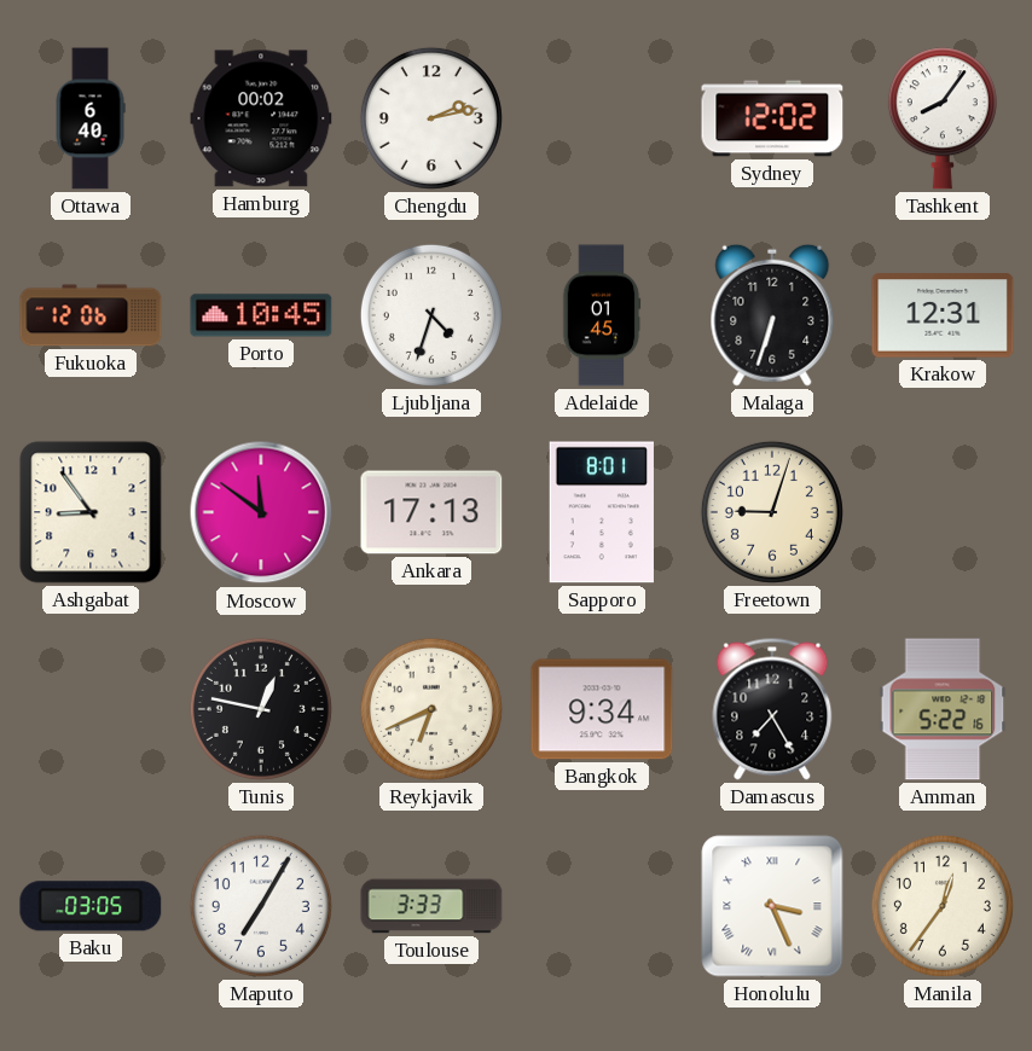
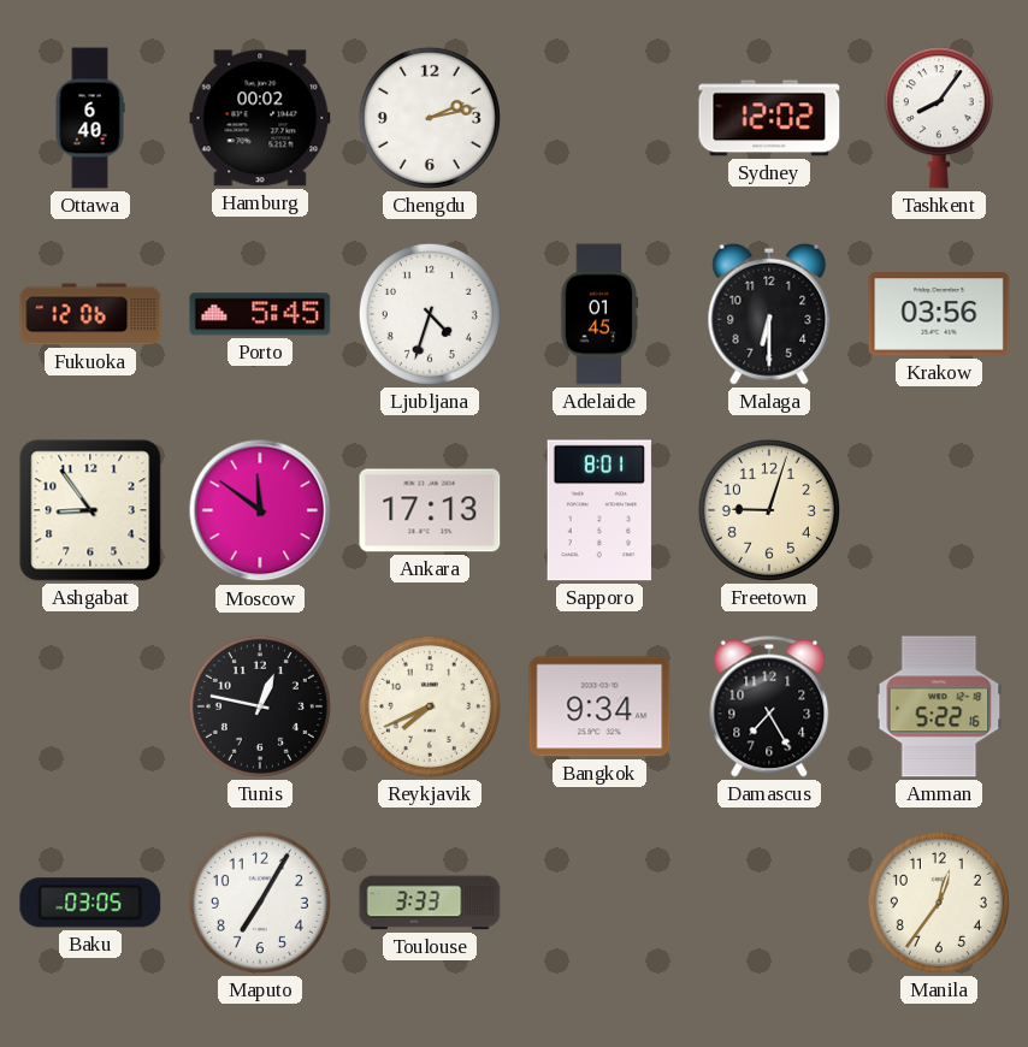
Porto: 10:45 -> 5:45 (260, 314)
Malaga: 6:33 -> 6:30 (769, 314)
Krakow: 12:31 -> 03:56 (939, 314)
Reykjavik: 6:41 -> 7:41 (430, 706)
Honolulu: 3:26 -> none (772, 906)
